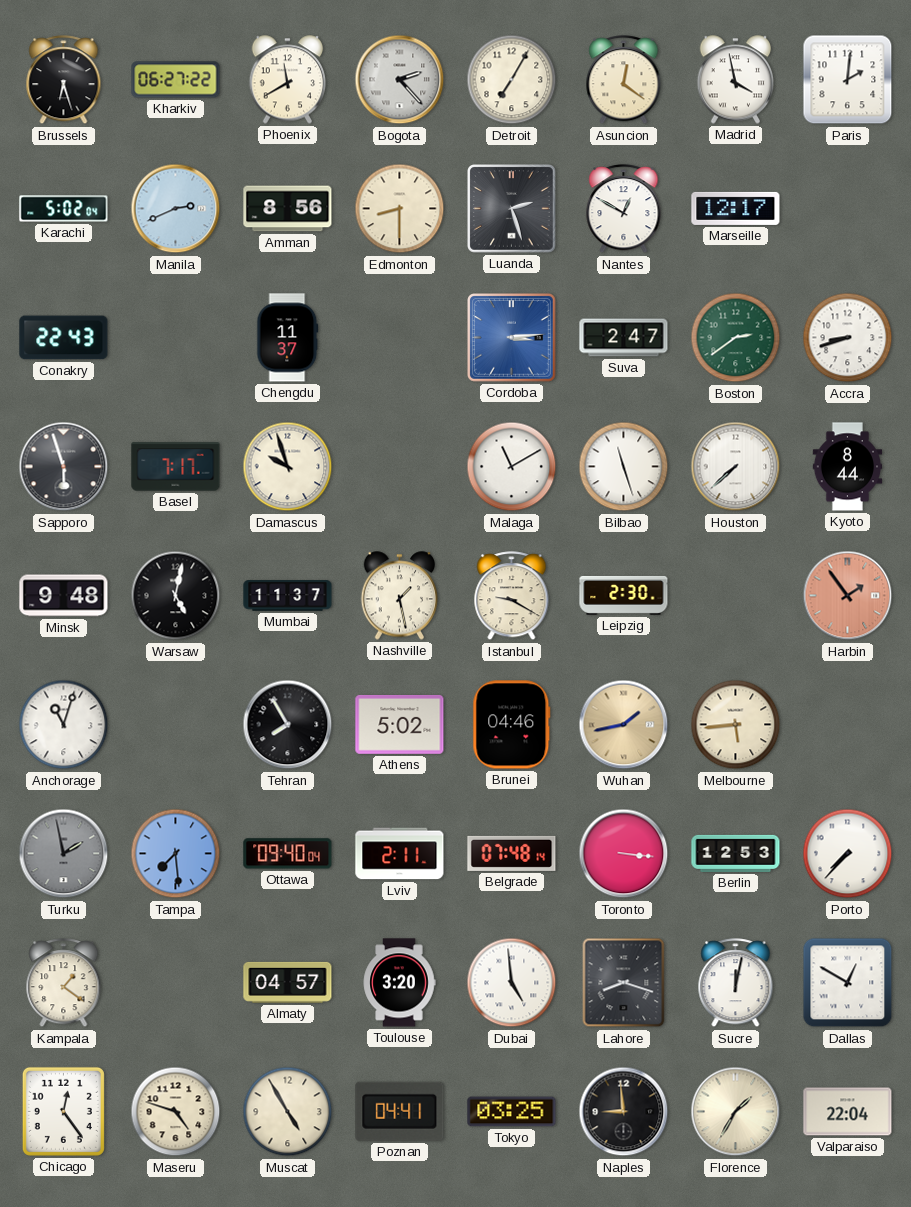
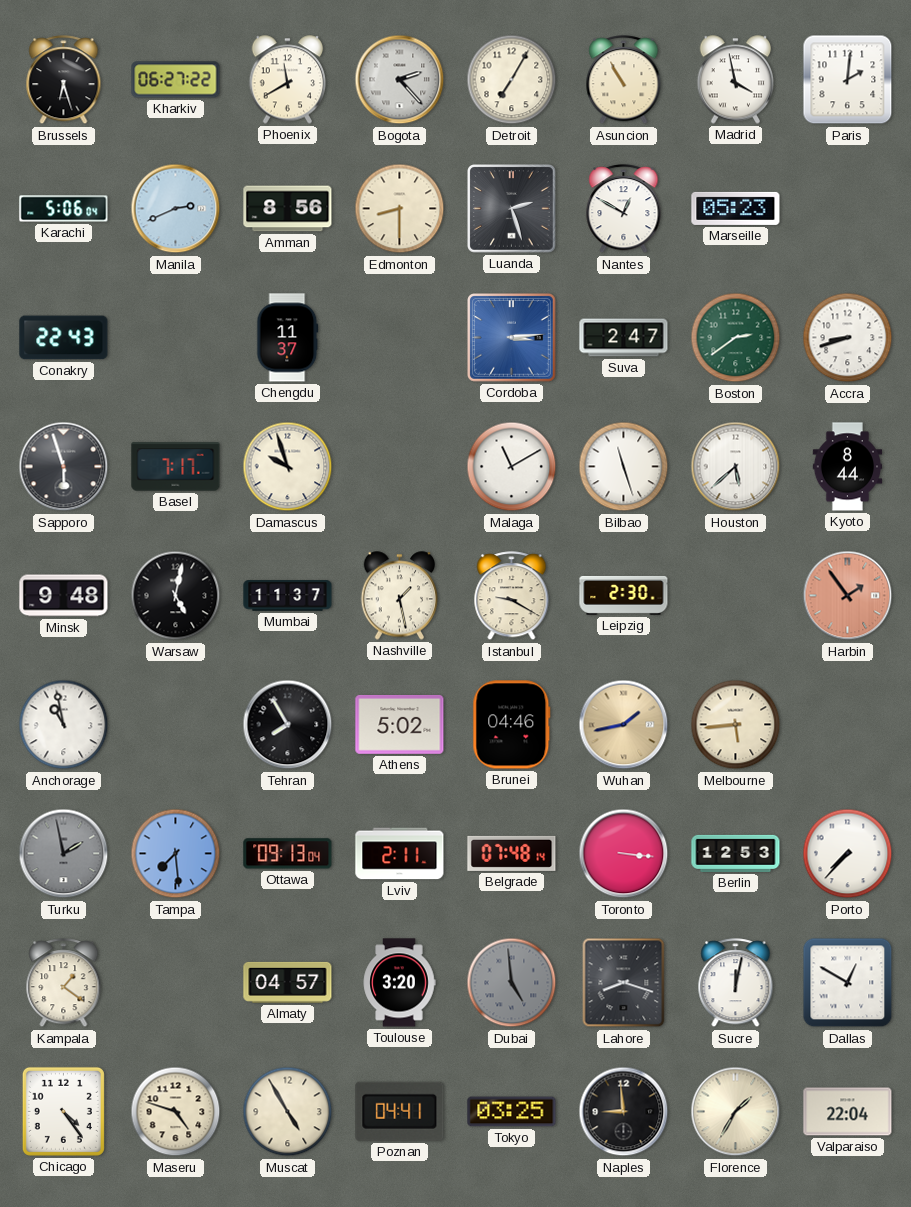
Asuncion: 12:21 -> 10:55 (624, 80)
Karachi: 5:02 -> 5:06 (64, 209)
Marseille: 12:17 -> 05:23 (736, 208)
Houston: 7:38 -> 5:38 (736, 467)
Anchorage: 11:03 -> 10:58 (64, 725)
Ottawa: 09:40 -> 09:13 (288, 854)
Dubai dial: white -> grey (512, 983)
Chicago: 12:24 -> 4:24 (63, 1111)
